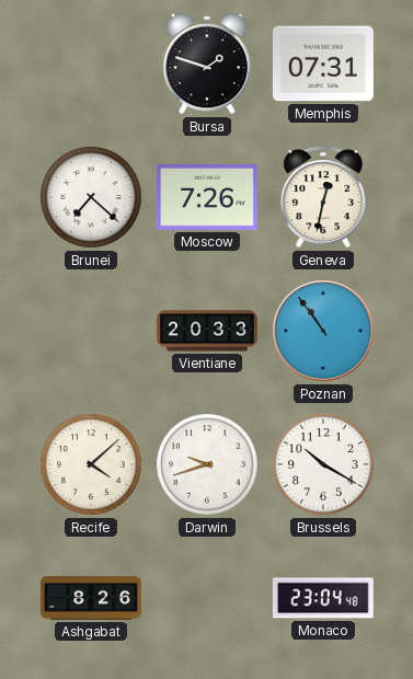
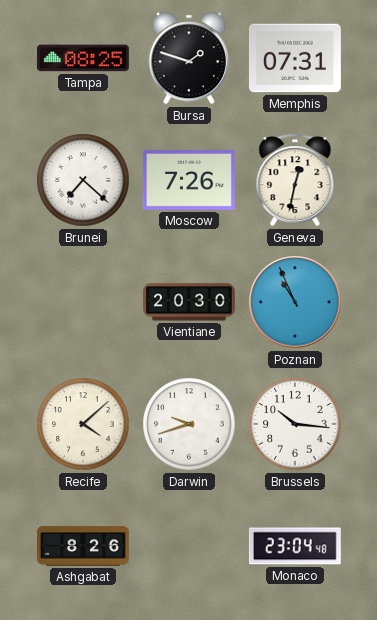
Tampa: none -> 08:25 (83, 58)
Vientiane: 20:33 -> 20:30 (189, 302)
Poznan: 10:54 -> 10:56 (295, 302)
Brussels: 10:20 -> 10:16 (295, 424)
